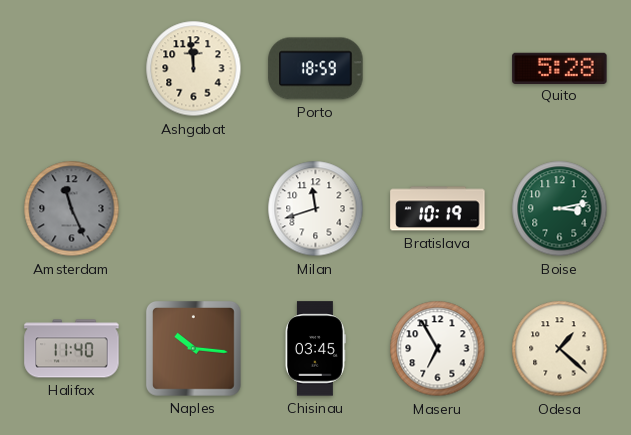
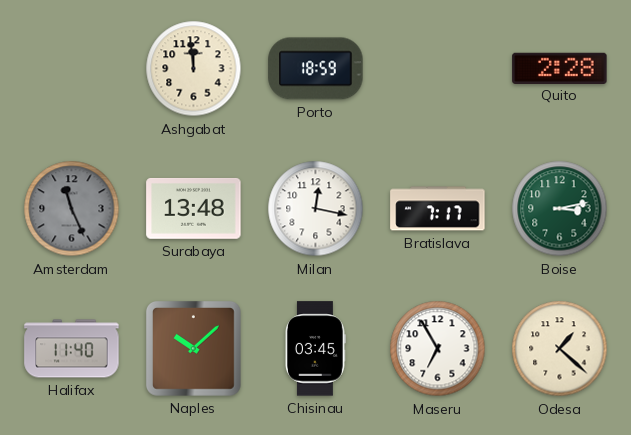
Quito: 5:28 -> 2:28 (560, 68)
Surabaya: none -> 13:48 (194, 209)
Milan: 11:42 -> 12:17 (316, 209)
Bratislava: 10:19 -> 7:17 (438, 209)
Naples: 10:16 -> 10:08 (193, 348)
